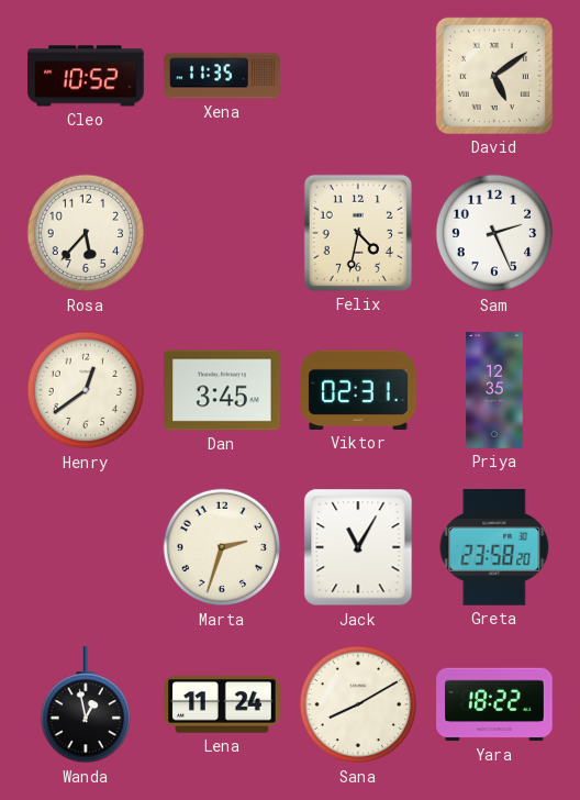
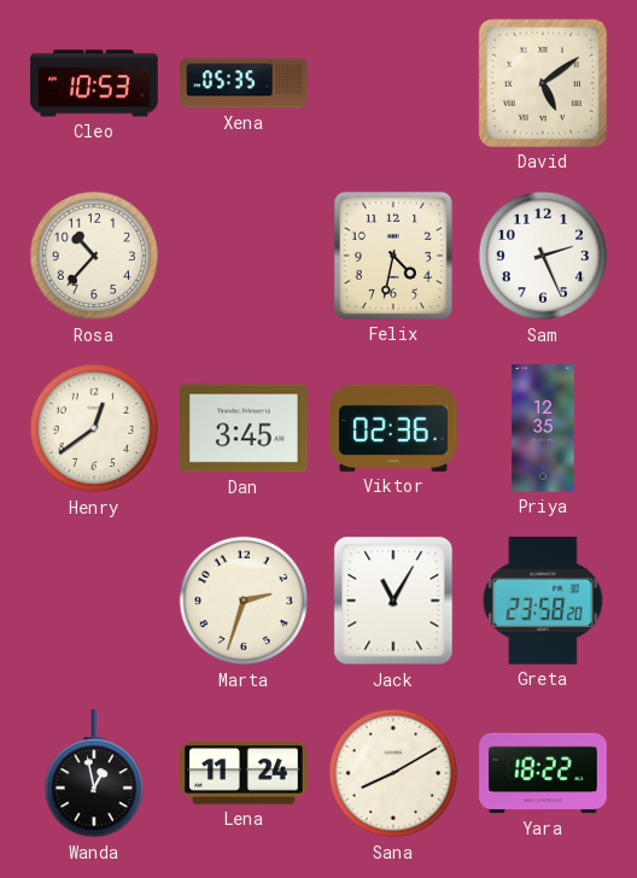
Cleo: 10:52 -> 10:53 (94, 83)
Xena: 11:35 -> 05:35 (244, 83)
Rosa: 5:37 -> 10:37 (94, 256)
Viktor: 02:31 -> 02:36 (393, 428)
